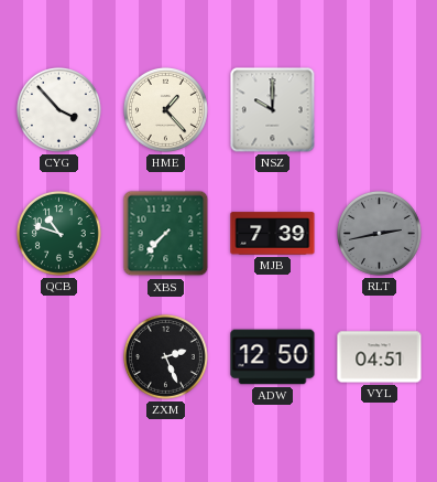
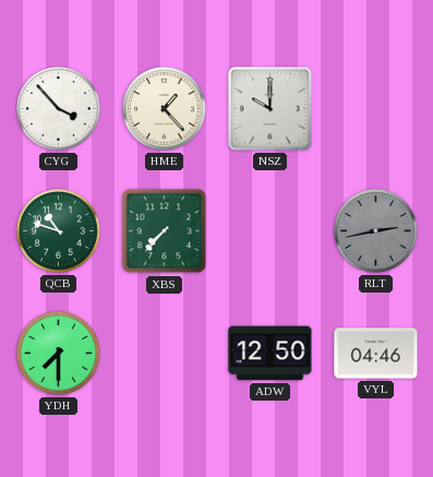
MJB: 7:39 -> none (273, 234)
YDH: none -> 7:30 (58, 353)
ZXM: 2:26 -> none (165, 356)
VYL: 04:51 -> 04:46 (376, 354)
